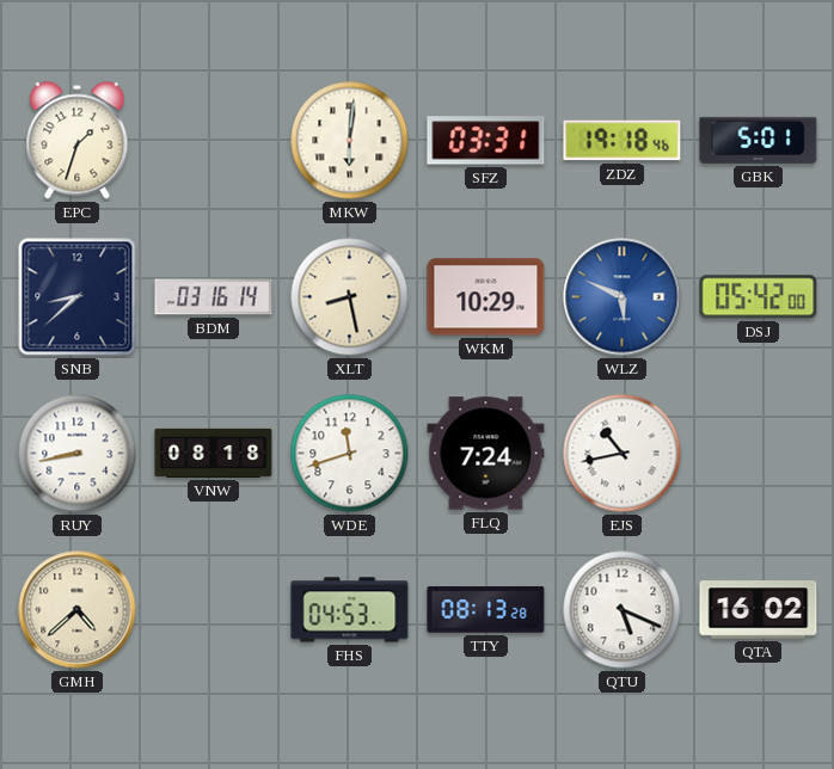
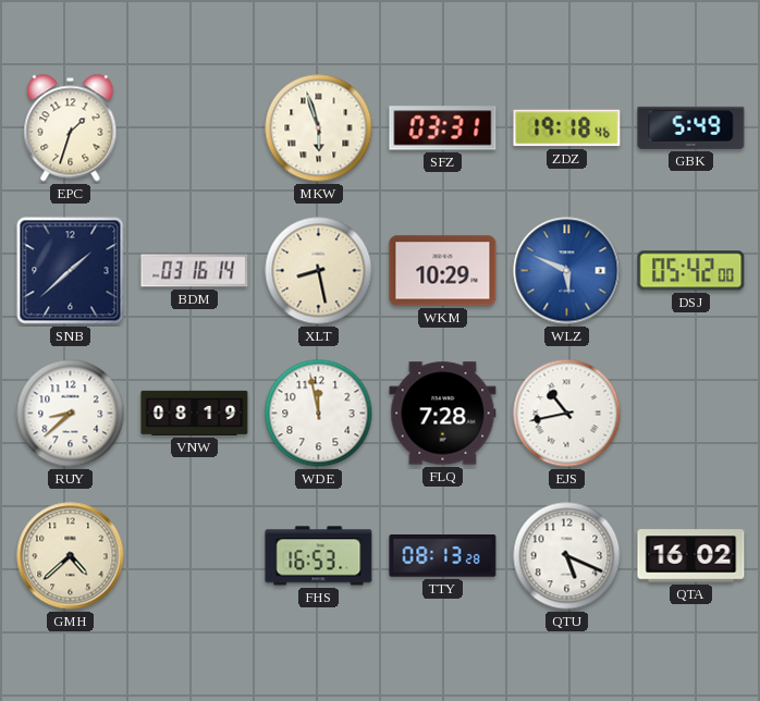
MKW: 6:01 -> 5:57 (319, 128)
GBK: 5:01 -> 5:49 (691, 127)
SNB: 8:38 -> 1:38 (71, 271)
RUY: 8:43 -> 8:38 (71, 414)
VNW: 08:18 -> 08:19 (195, 413)
WDE: 11:42 -> 11:58 (319, 414)
FLQ: 7:24 -> 7:28 (443, 414)
FHS: 04:53 -> 16:53 (319, 556)
